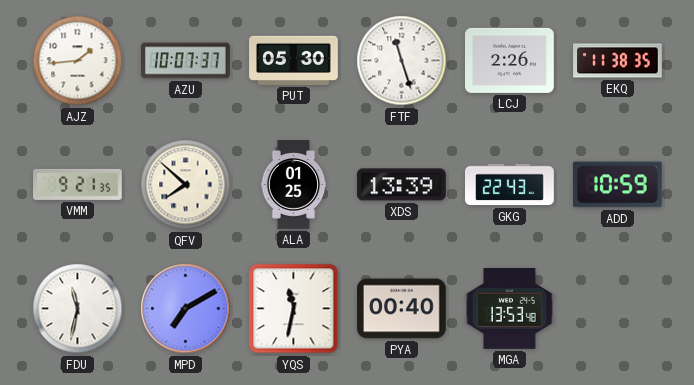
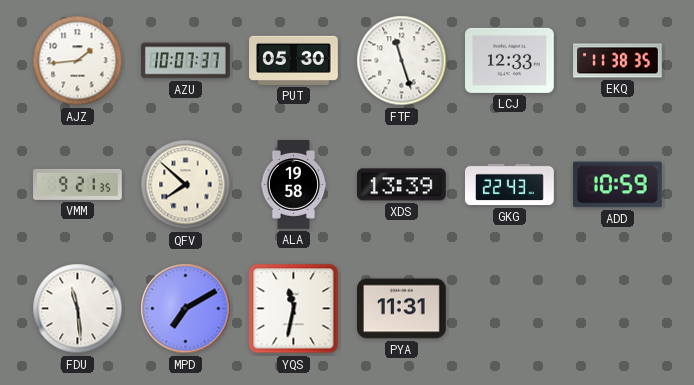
LCJ: 2:26 -> 12:33 (510, 60)
ALA: 01:25 -> 19:58 (294, 185)
FDU: 11:32 -> 11:29 (78, 309)
PYA: 00:40 -> 11:31 (402, 309)
MGA: 13:53 -> none (510, 309)
